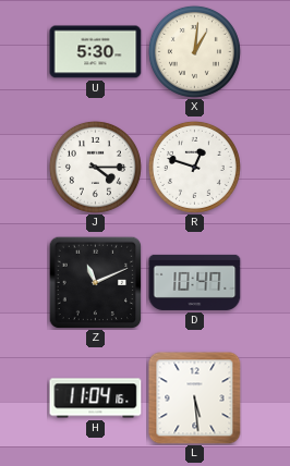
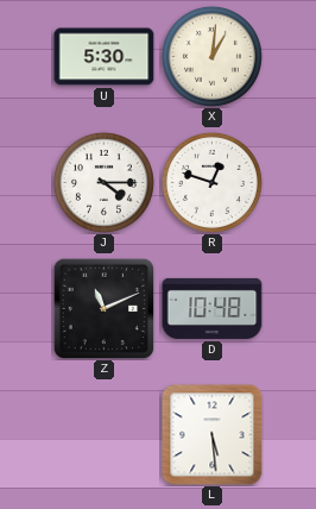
D: 10:47 -> 10:48 (213, 308)
H: 11:04 -> none (96, 398)
